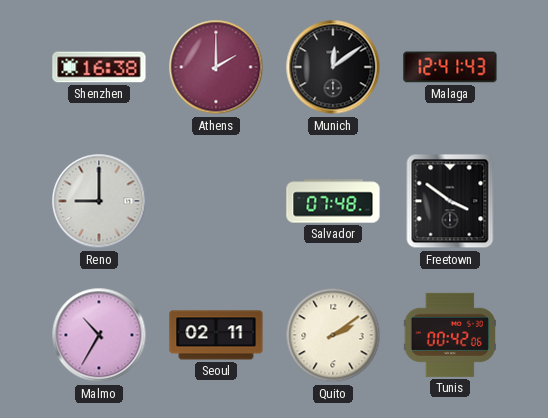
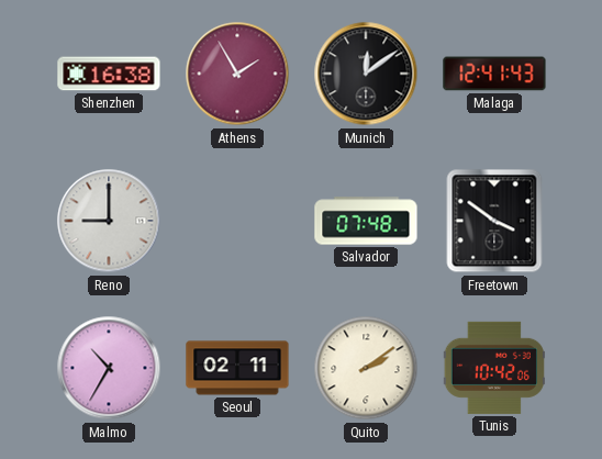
Athens: 2:00 -> 1:55 (237, 74)
Tunis: 00:42 -> 10:42 (494, 368)
